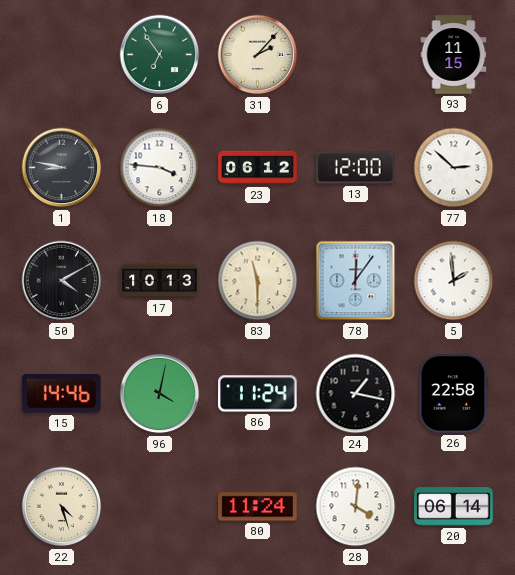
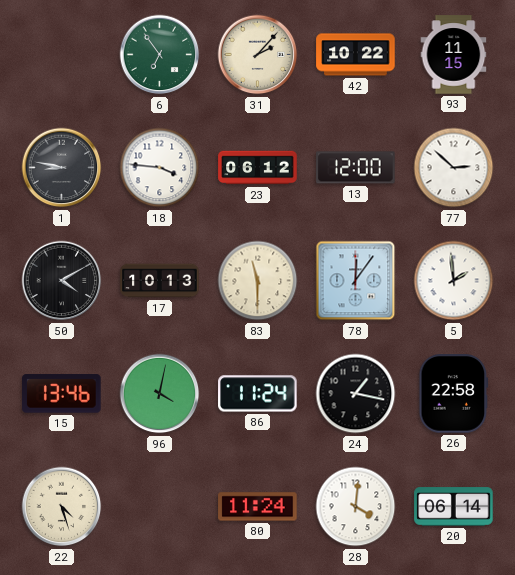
42: none -> 10:22 (356, 55)
15: 14:46 -> 13:46 (62, 394)
